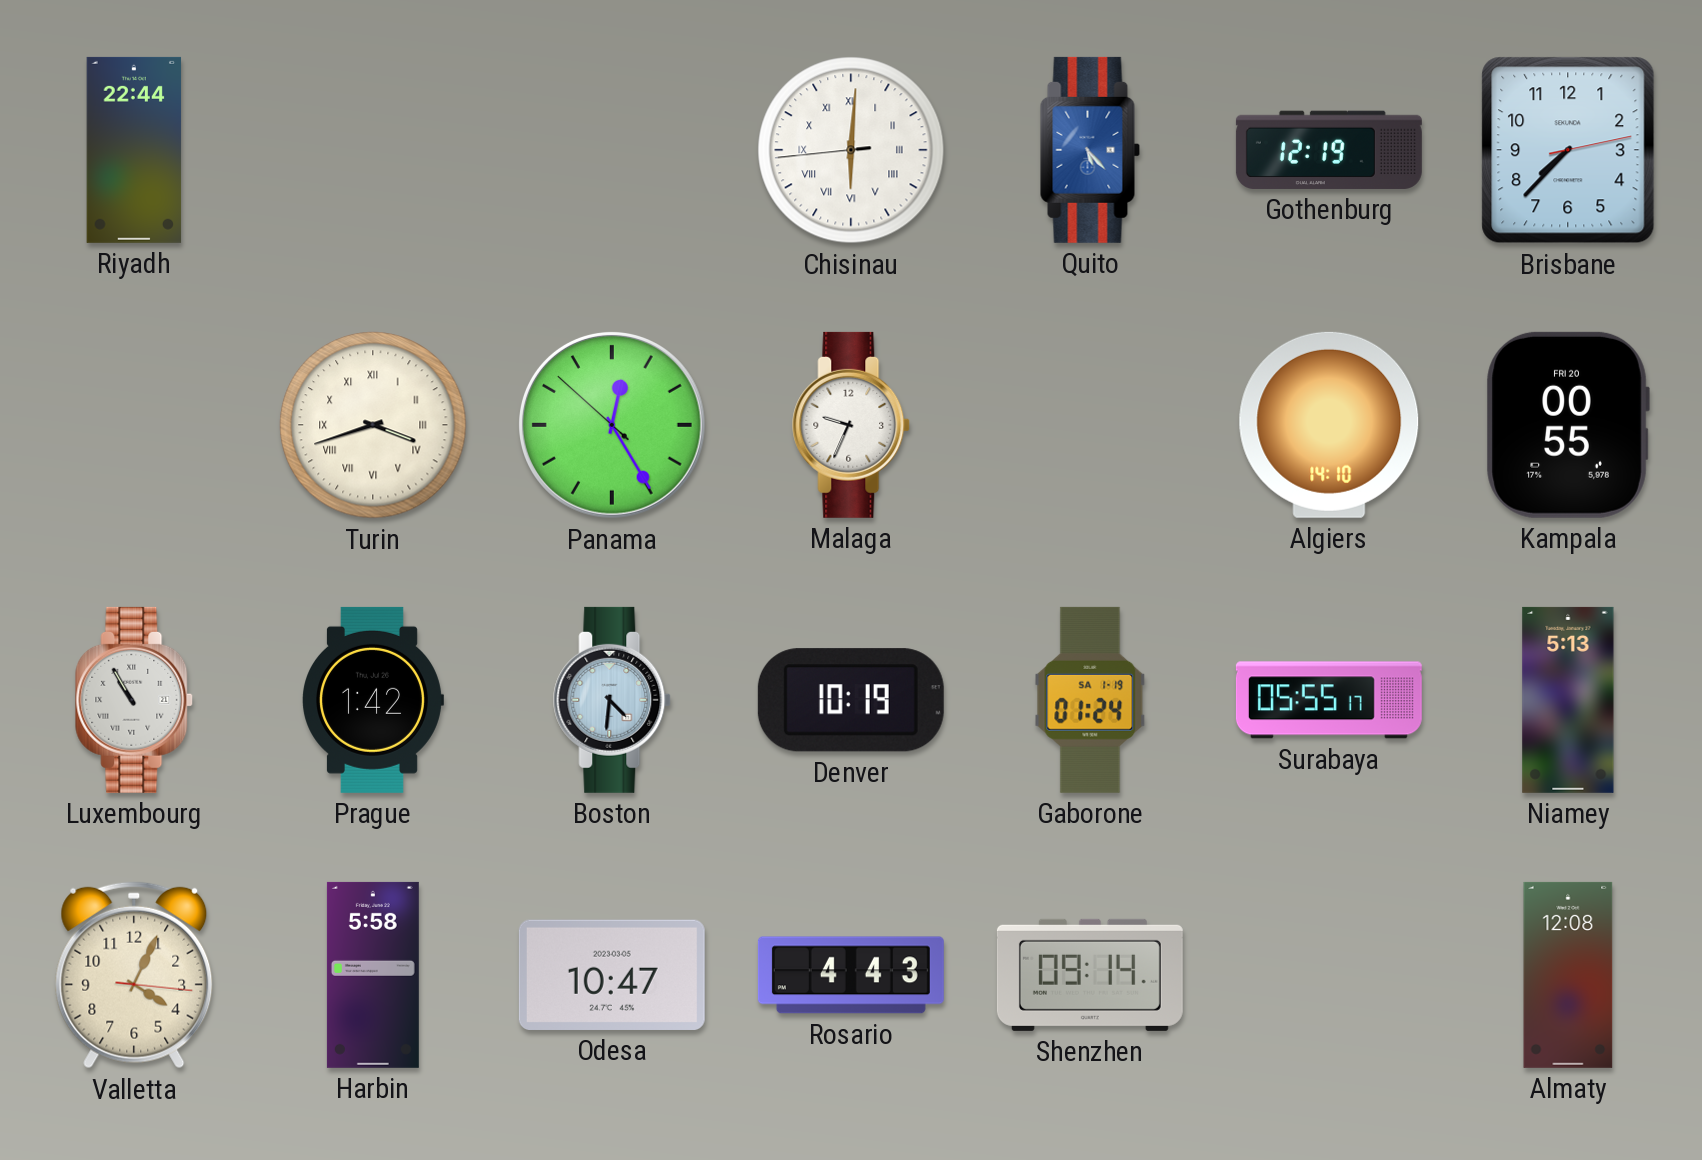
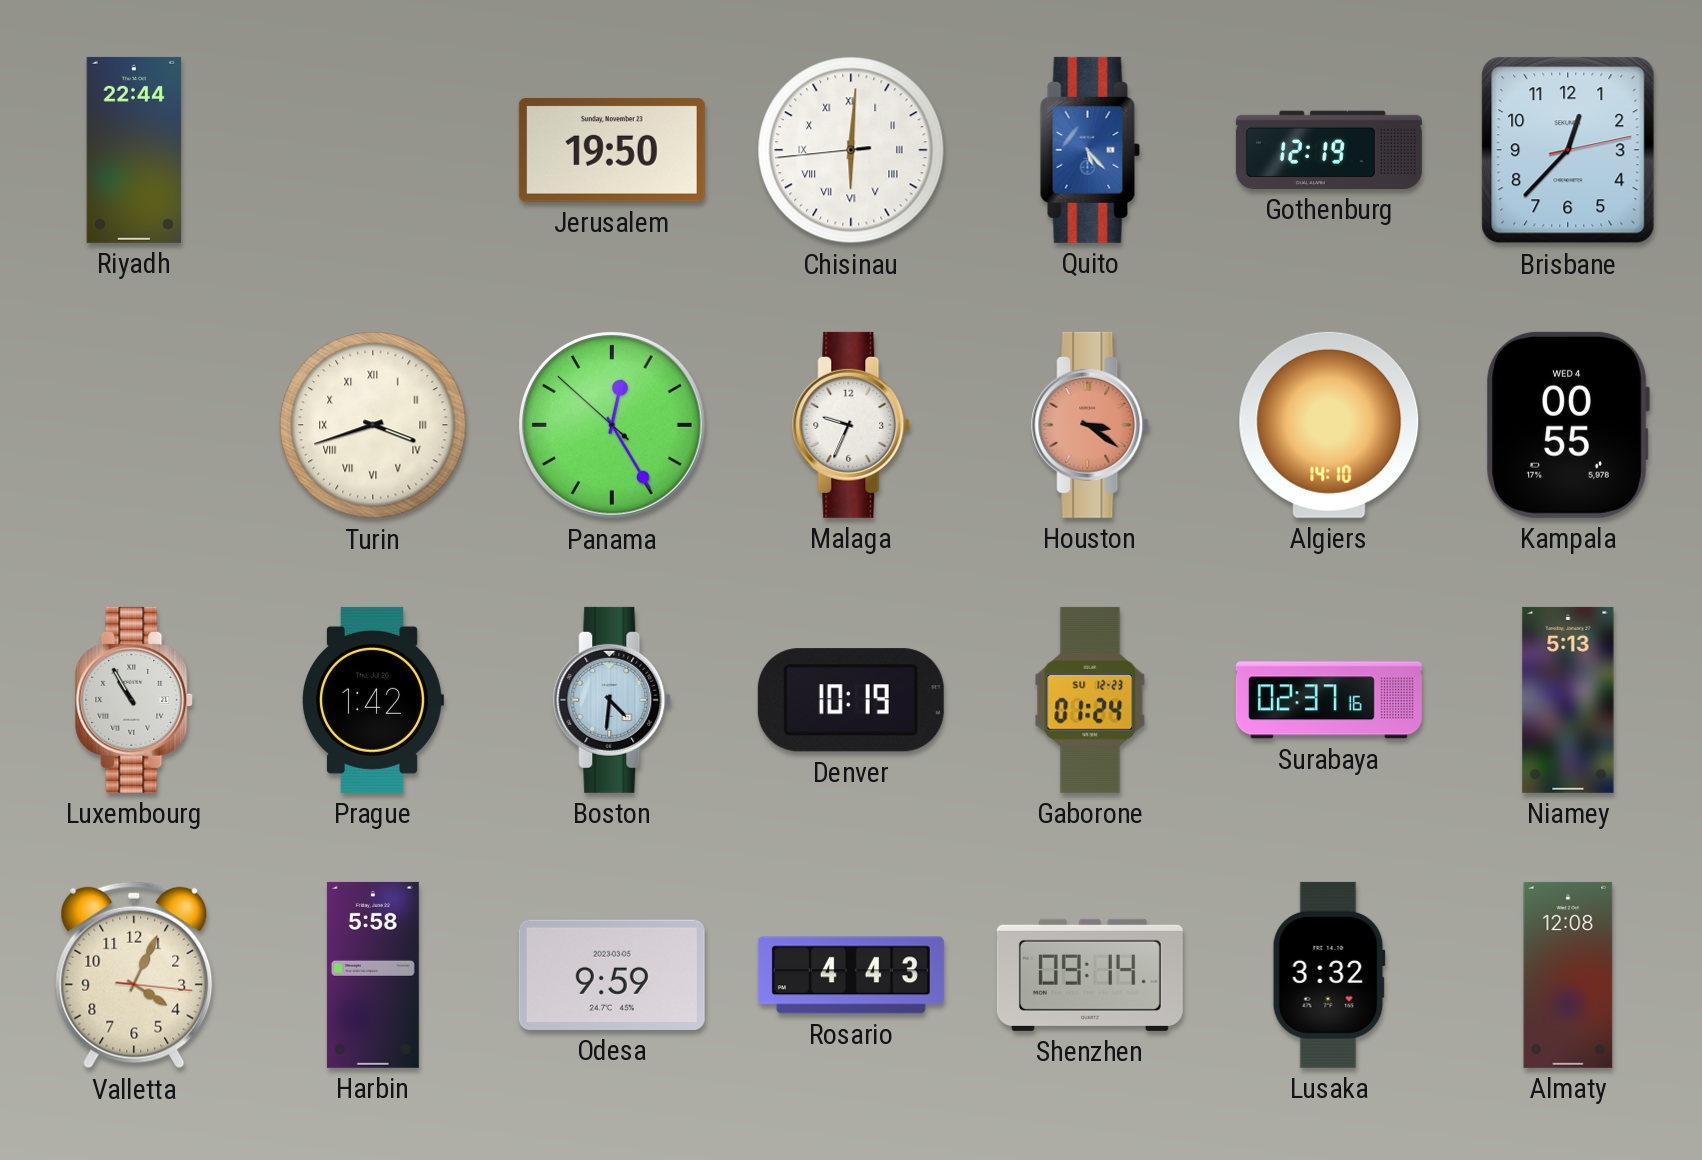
Jerusalem: none -> 19:50 (612, 150)
Brisbane: 7:37 -> 12:37 (1568, 150)
Houston: none -> 3:21 (1091, 425)
Kampala date: FRI 20 -> WED 4 (1568, 425)
Gaborone date: SA 1-19 -> SU 12-23 (1090, 700)
Surabaya: 05:55 -> 02:37 (1329, 700)
Odesa: 10:47 -> 9:59 (612, 975)
Lusaka: none -> 3:32 (1329, 975)
